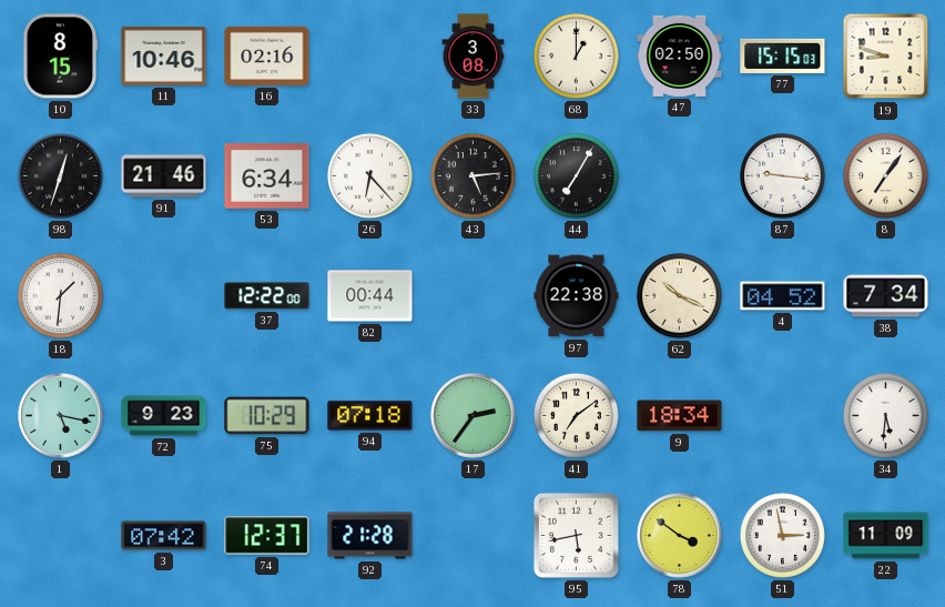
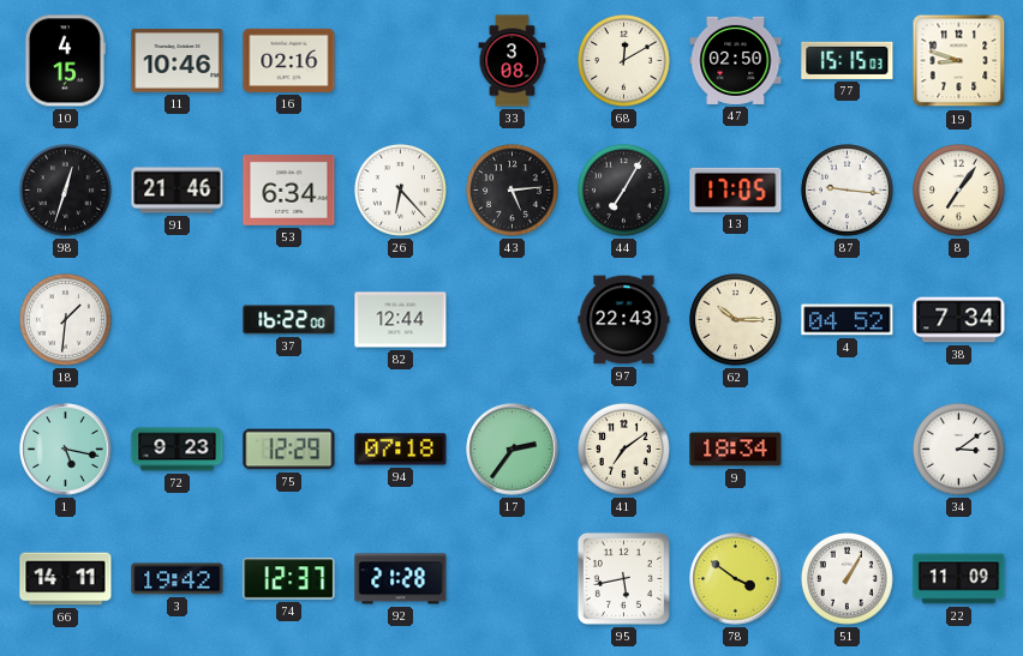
10: 8:15 -> 4:15 (64, 61)
68: 1:00 -> 12:10 (623, 60)
13: none -> 17:05 (736, 189)
37: 12:22 -> 16:22 (289, 320)
82: 00:44 -> 12:44 (401, 320)
97: 22:38 -> 22:43 (624, 320)
62: 10:19 -> 10:15 (735, 319)
75: 10:29 -> 12:29 (289, 450)
34: 5:31 -> 3:09 (958, 449)
66: none -> 14:11 (66, 579)
3: 07:42 -> 19:42 (178, 579)
51: 2:58 -> 1:05 (846, 578)
